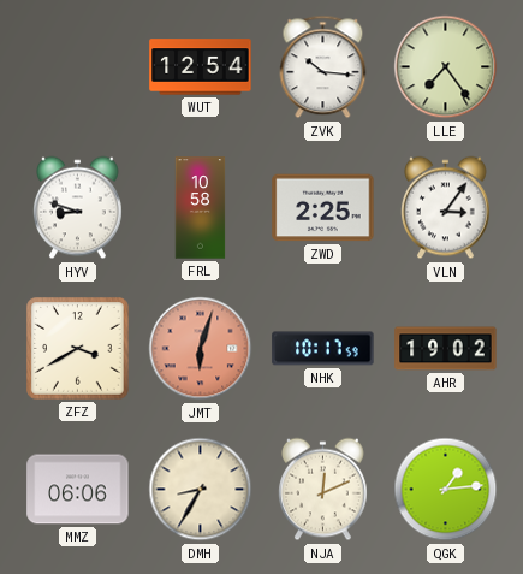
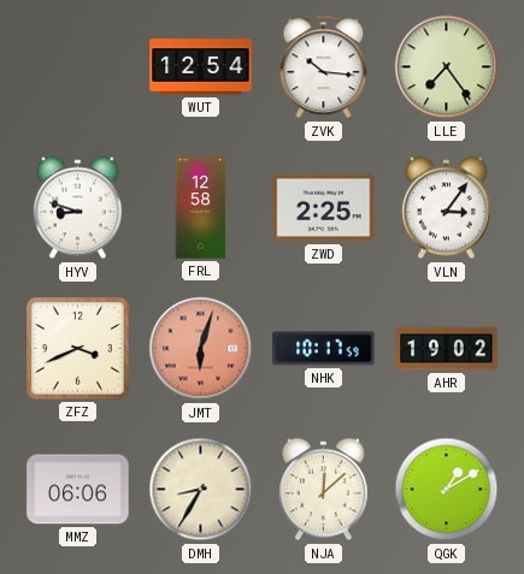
FRL: 10:58 -> 12:58 (201, 208)
ZFZ: 3:40 -> 3:41 (78, 349)
NJA: 12:11 -> 12:08 (324, 490)
QGK: 1:14 -> 1:10 (447, 490)
